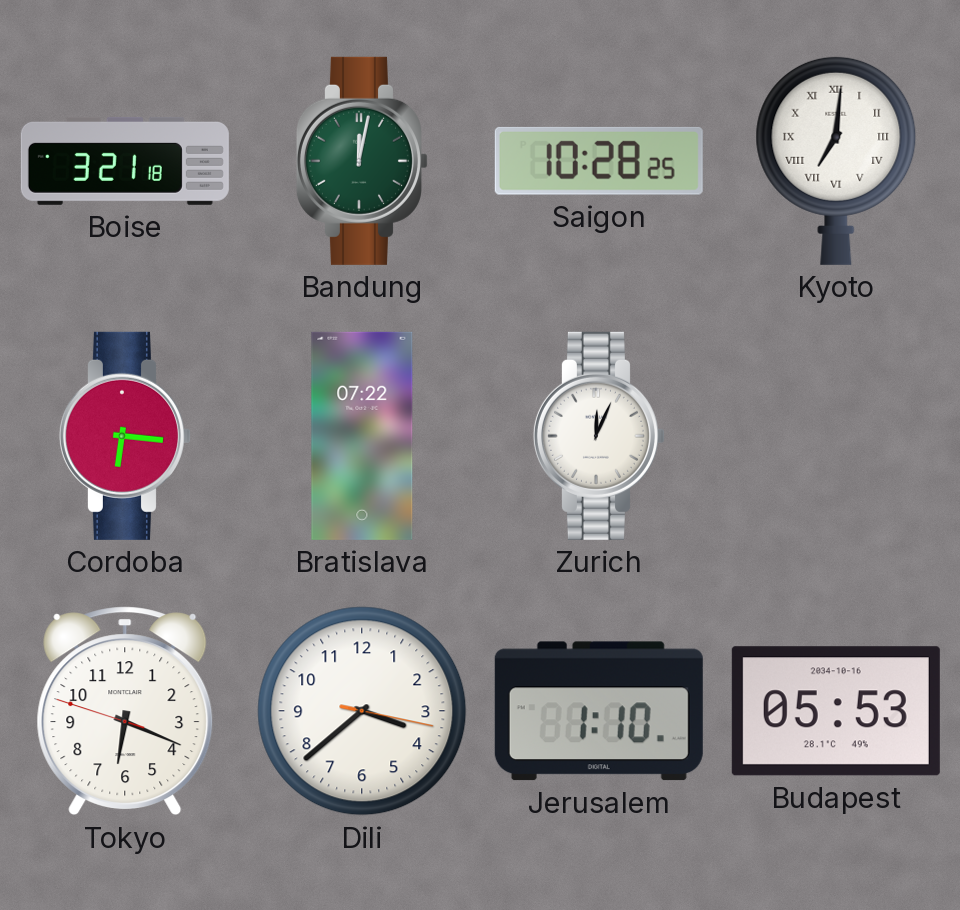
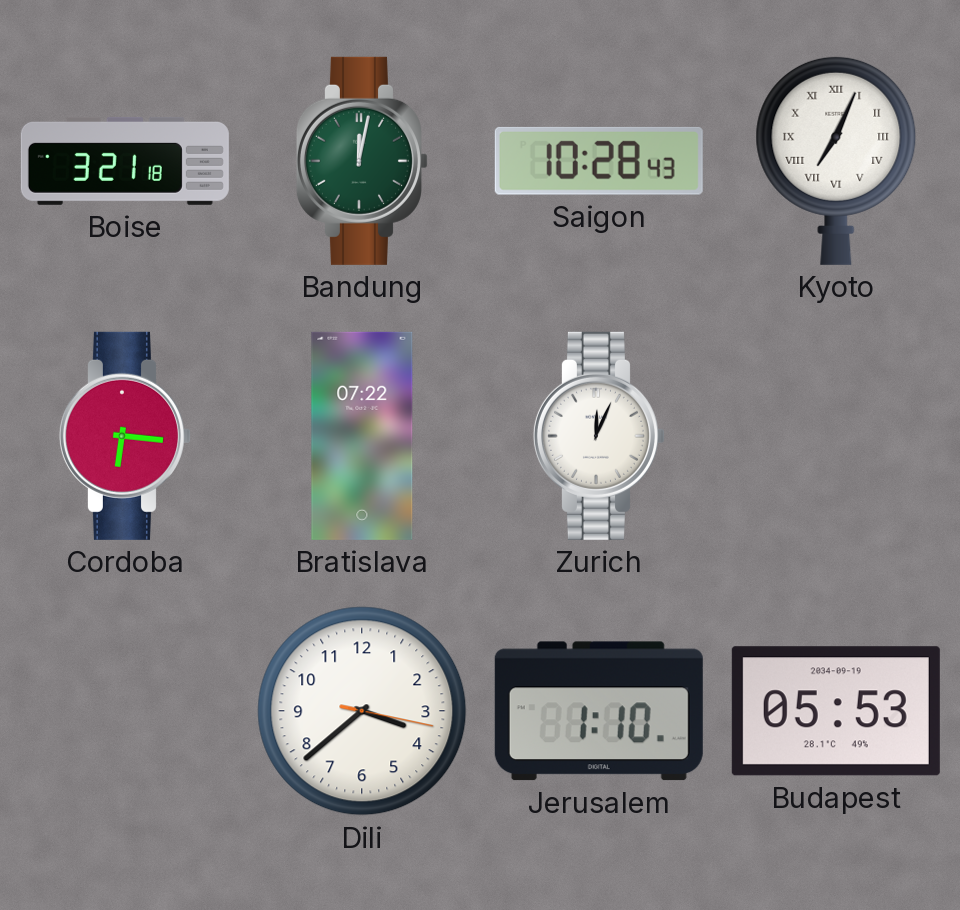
Saigon: 10:28:25 -> 10:28:43 (599, 161)
Kyoto: 7:01 -> 7:04 (836, 160)
Tokyo: 6:18 -> none (125, 711)
Budapest date: 2034-10-16 -> 2034-09-19 (836, 711)
